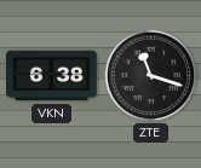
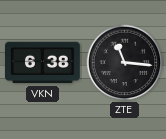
ZTE: 11:18 -> 11:16 (125, 63)
